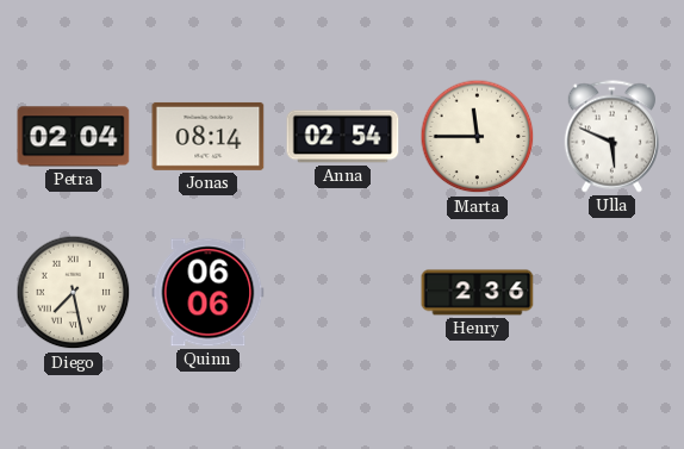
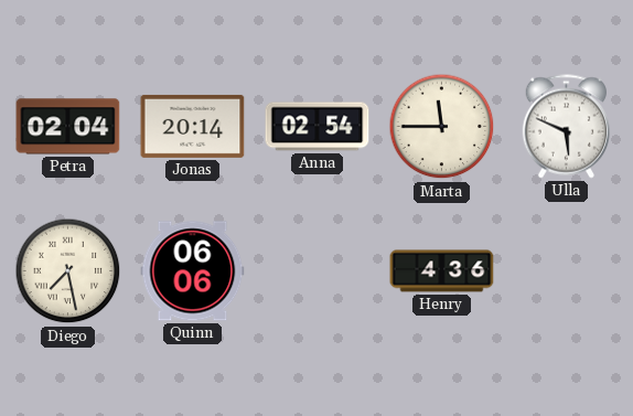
Jonas: 08:14 -> 20:14 (193, 126)
Henry: 2:36 -> 4:36 (442, 271)
